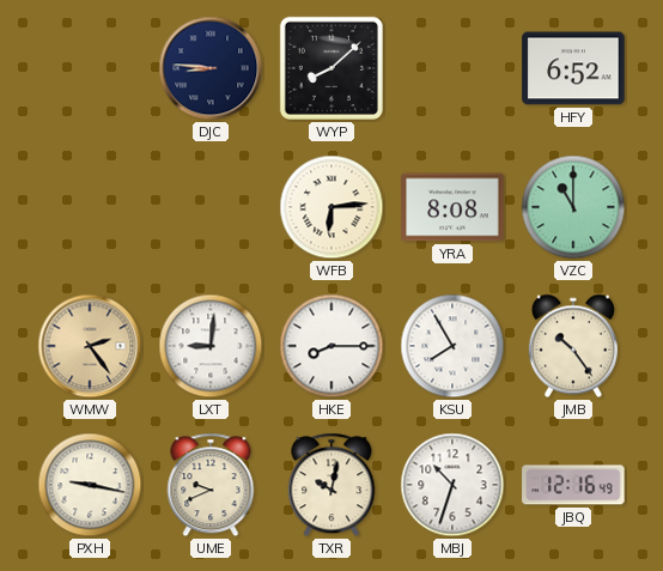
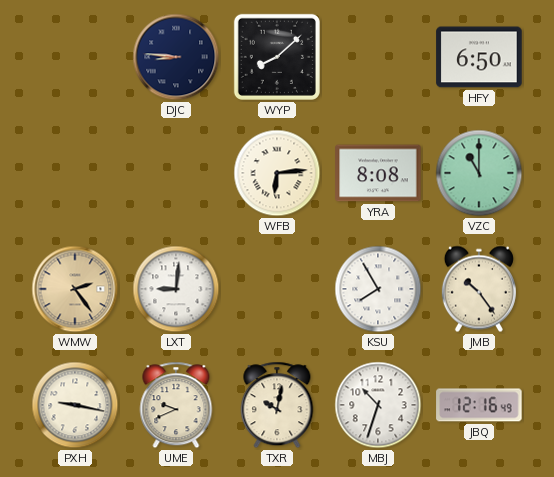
HFY: 6:52 -> 6:50 (479, 57)
HKE: 8:15 -> none (331, 346)
